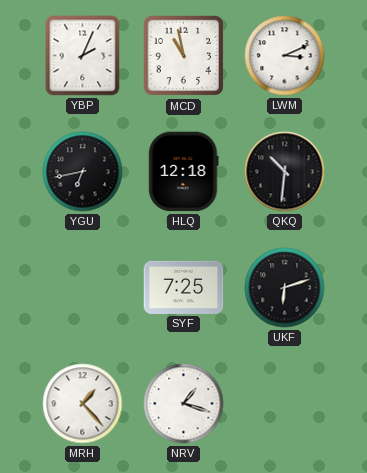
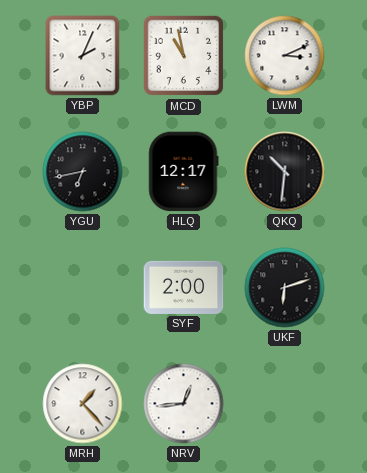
HLQ: 12:18 -> 12:17 (184, 172)
SYF: 7:25 -> 2:00 (184, 287)
NRV: 1:18 -> 12:44 (184, 404)
